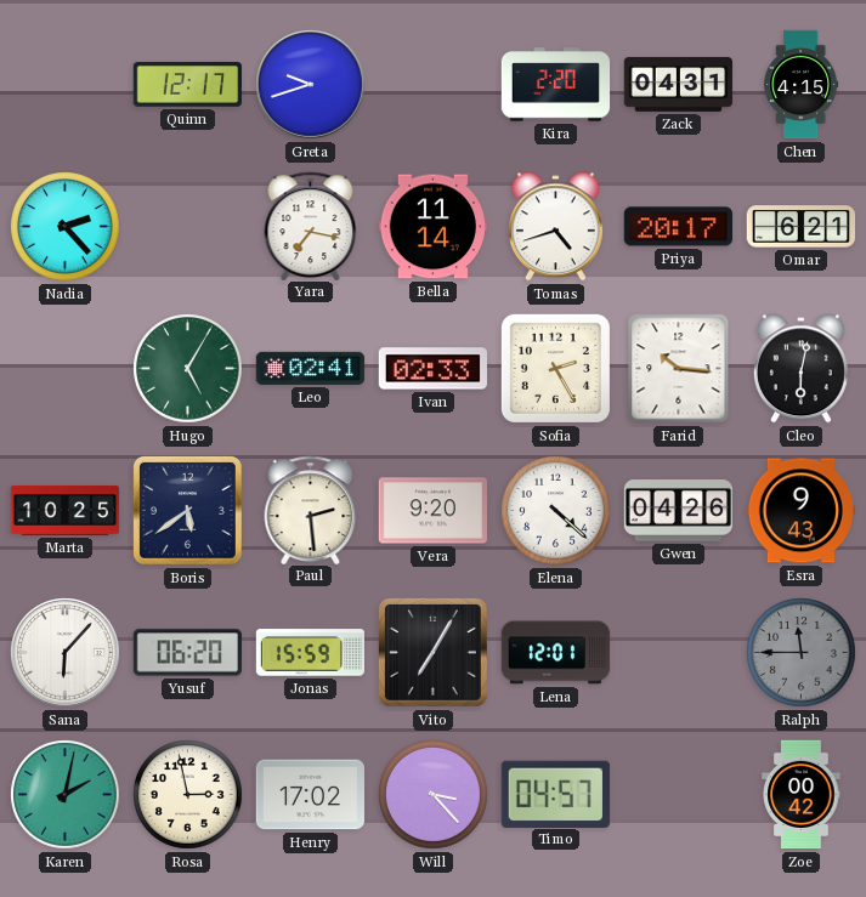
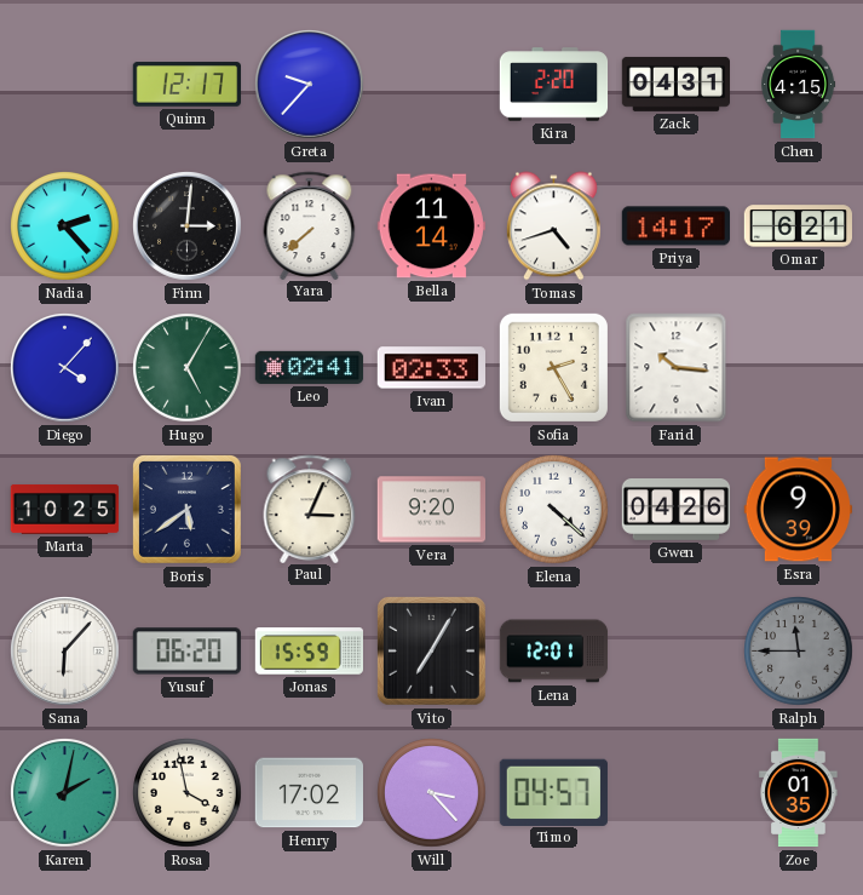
Greta: 9:42 -> 9:37 (310, 85)
Finn: none -> 3:01 (188, 226)
Yara: 7:17 -> 7:38 (310, 225)
Priya: 20:17 -> 14:17 (675, 226)
Diego: none -> 4:07 (65, 368)
Cleo: 6:02 -> none (800, 369)
Paul: 2:29 -> 3:04 (310, 509)
Esra: 9:43 -> 9:39 (798, 510)
Rosa: 2:58 -> 3:58 (188, 793)
Zoe: 00:42 -> 01:35 (799, 793)
